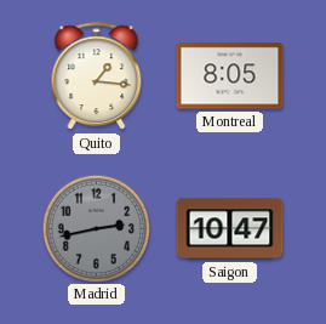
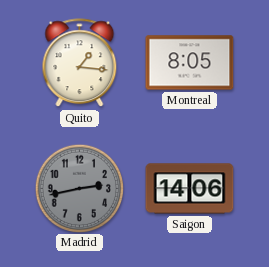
Saigon: 10:47 -> 14:06 (190, 189)
